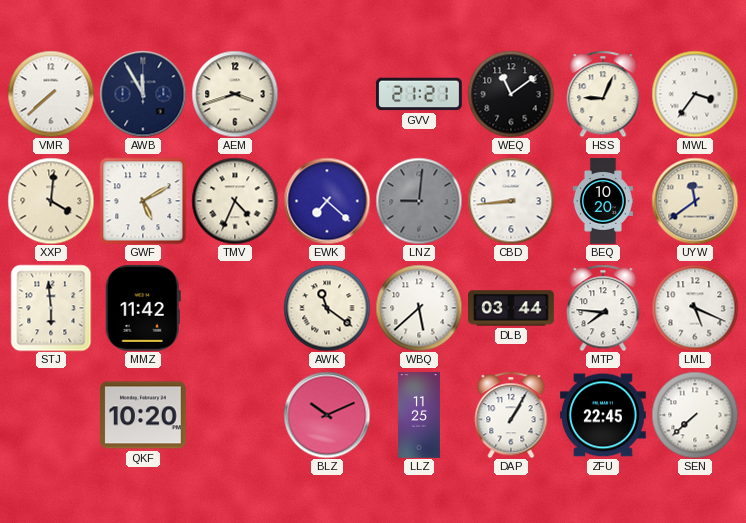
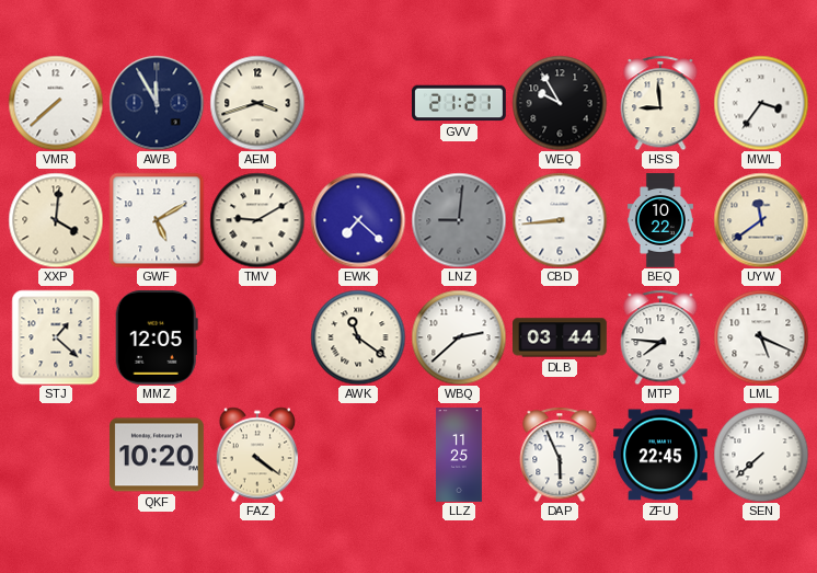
WEQ: 11:09 -> 9:55 (560, 103)
HSS: 9:04 -> 8:59 (660, 103)
TMV: 4:34 -> 9:10 (257, 220)
BEQ: 10:20 -> 10:22 (660, 220)
STJ: 5:59 -> 1:22 (56, 337)
MMZ: 11:42 -> 12:05 (157, 337)
WBQ: 5:38 -> 2:38 (459, 337)
FAZ: none -> 4:21 (257, 455)
BLZ: 10:11 -> none (327, 415)
DAP: 1:05 -> 5:56 (560, 455)
